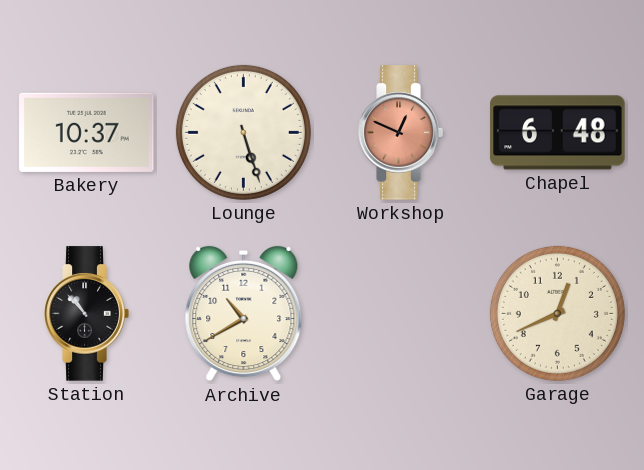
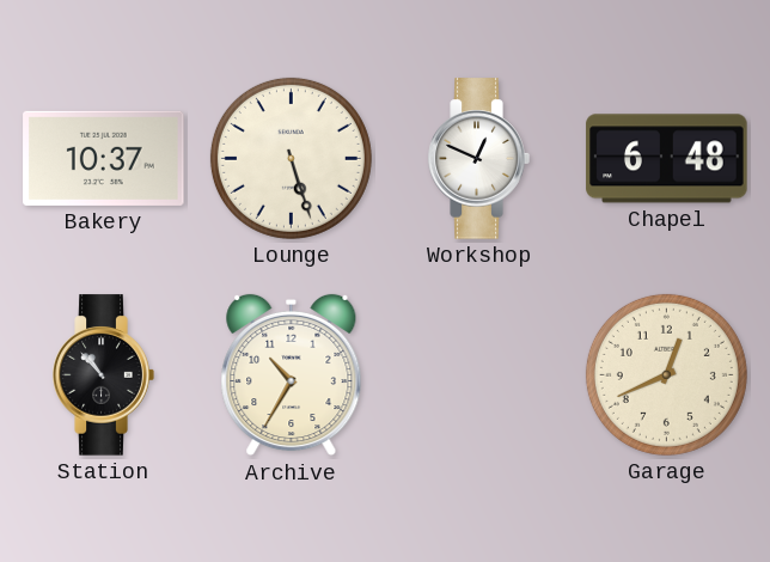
Workshop dial: salmon -> white (478, 159)
Archive: 10:40 -> 10:35 (292, 375)
